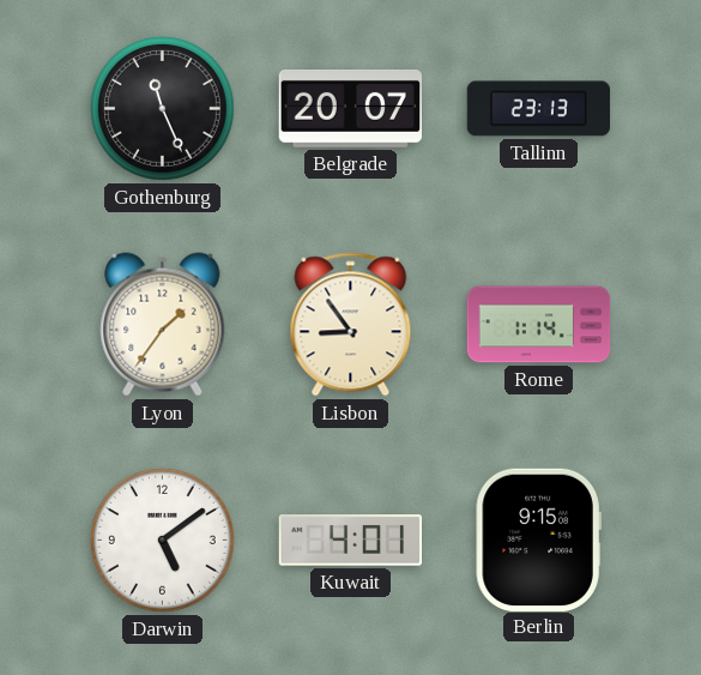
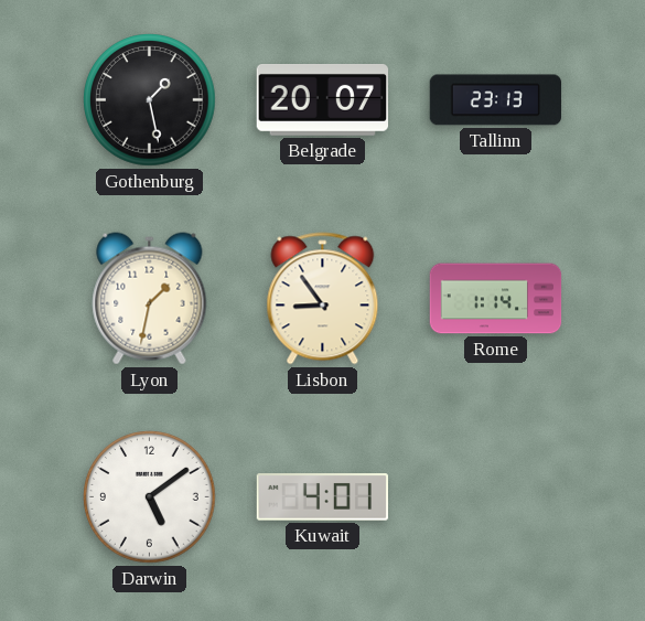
Gothenburg: 11:26 -> 1:28 (150, 100)
Lyon: 1:36 -> 1:32 (150, 299)
Berlin: 9:15 -> none (538, 540)
